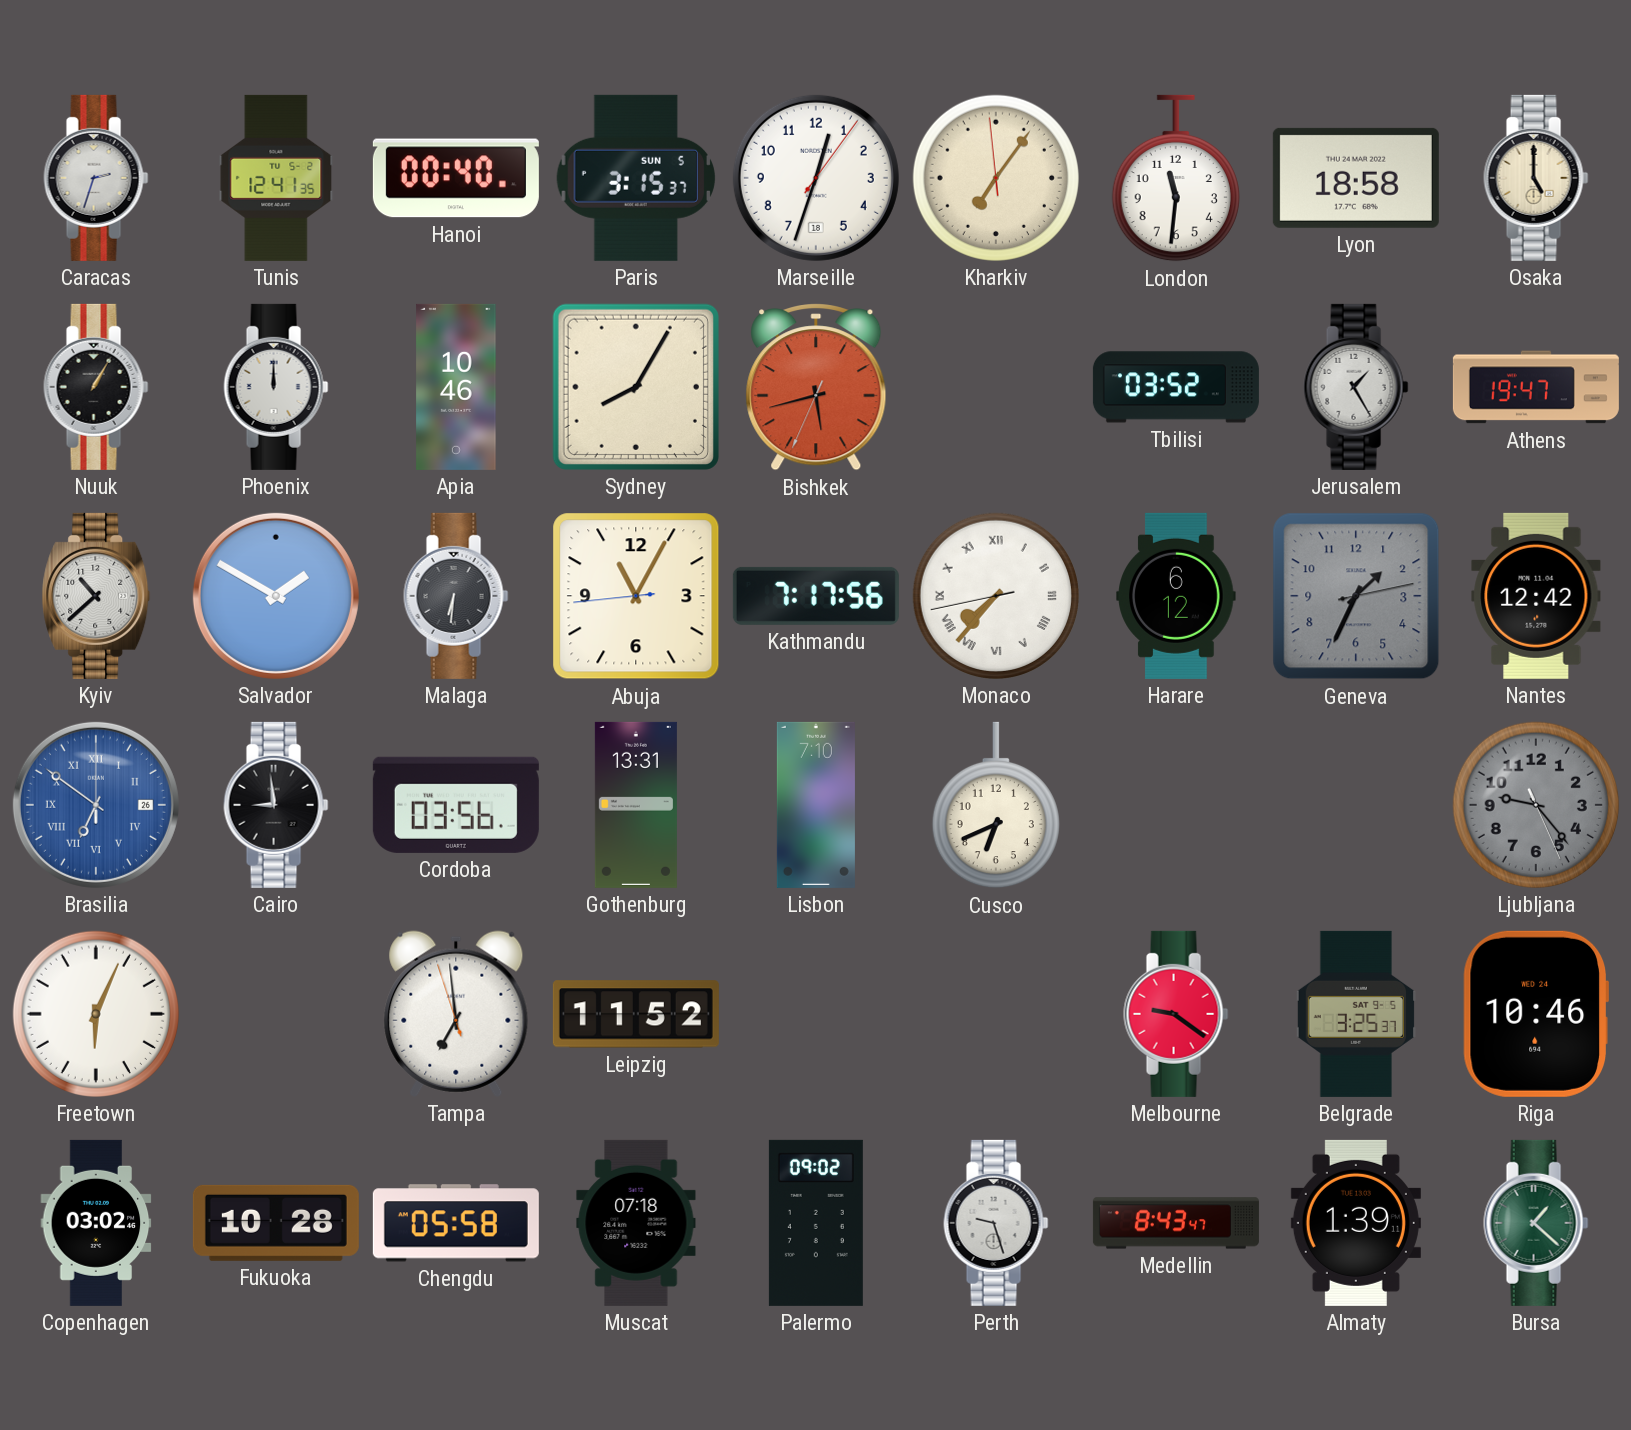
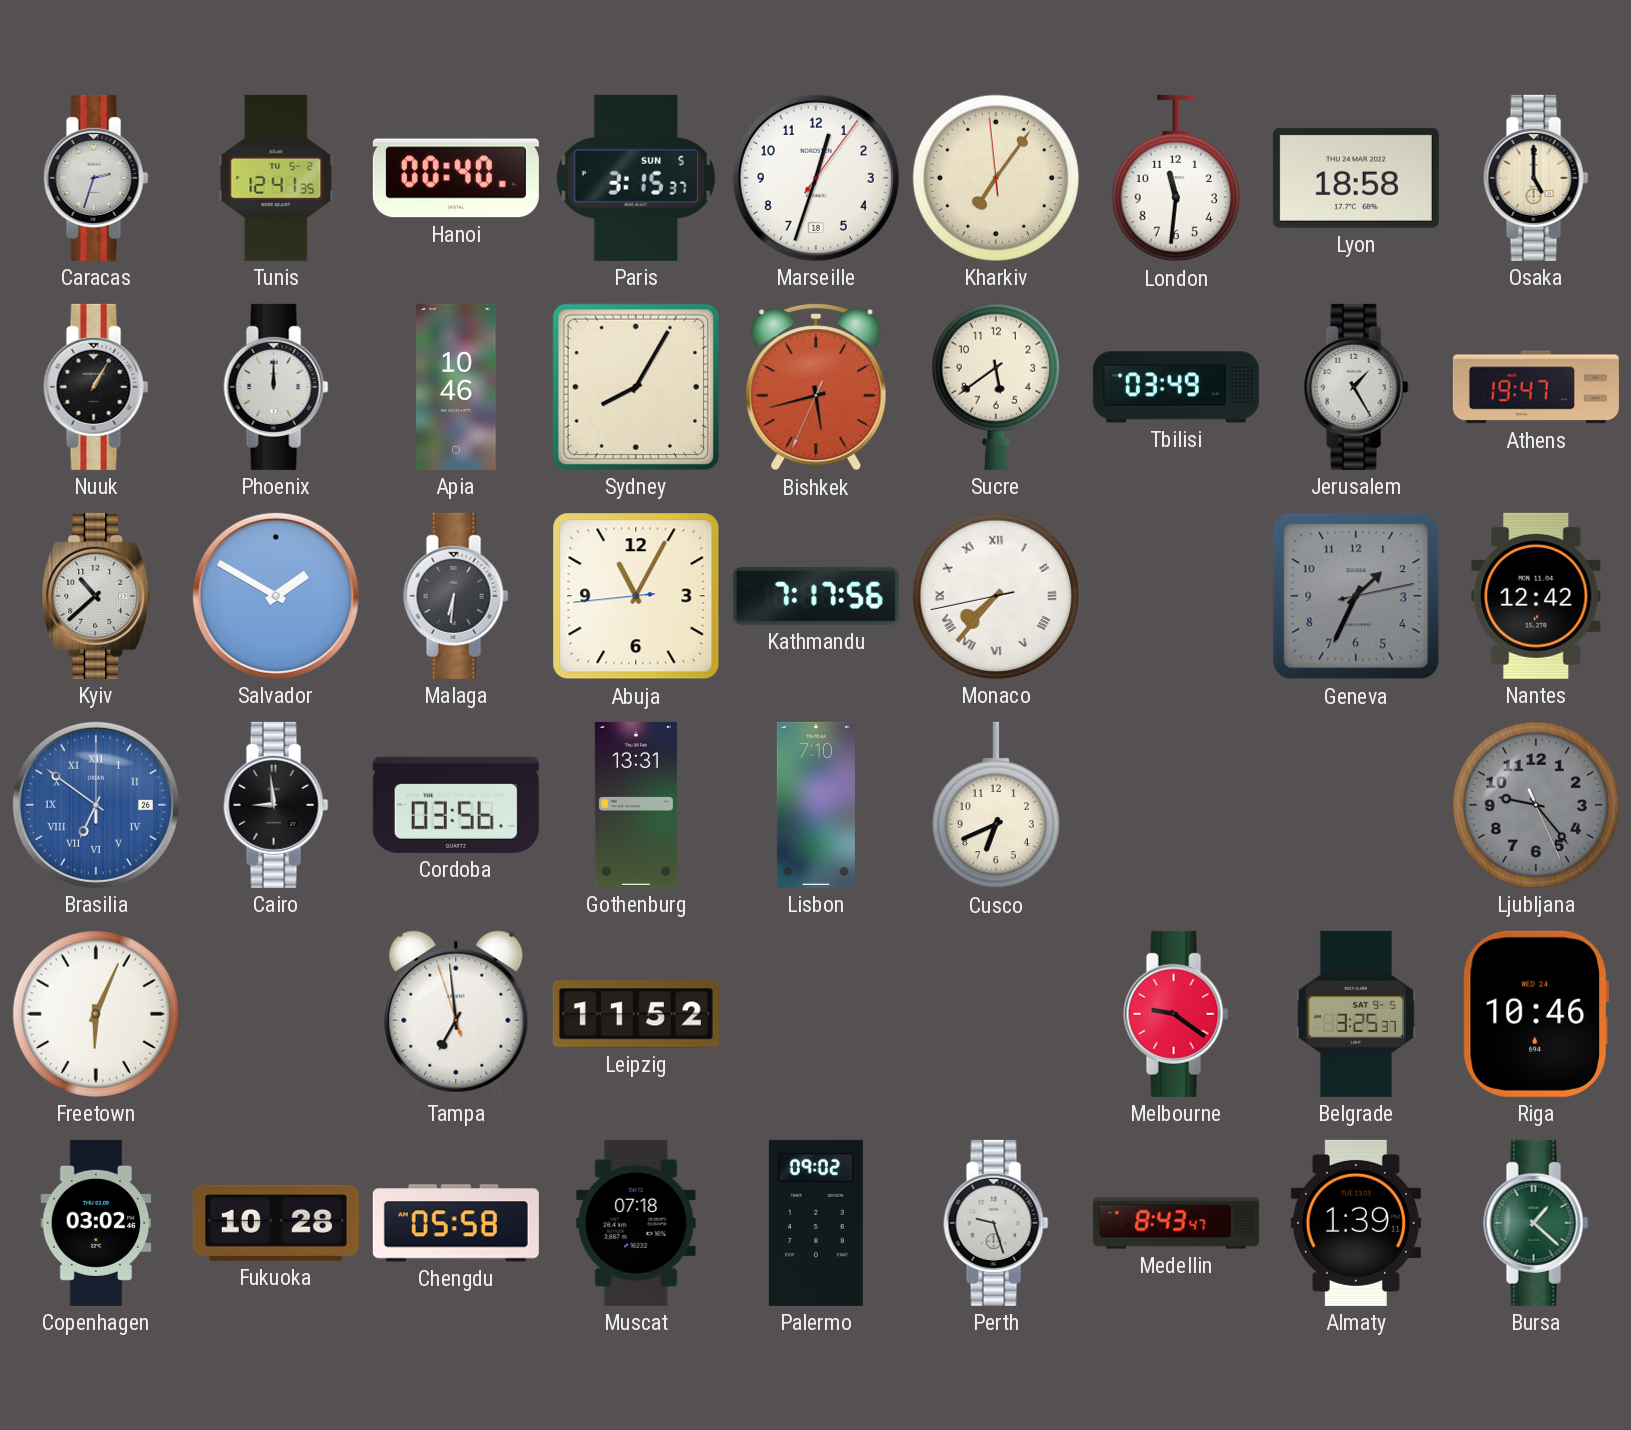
Sucre: none -> 5:39 (996, 387)
Tbilisi: 03:52 -> 03:49 (1176, 387)
Harare: 6:12 -> none (1176, 596)
